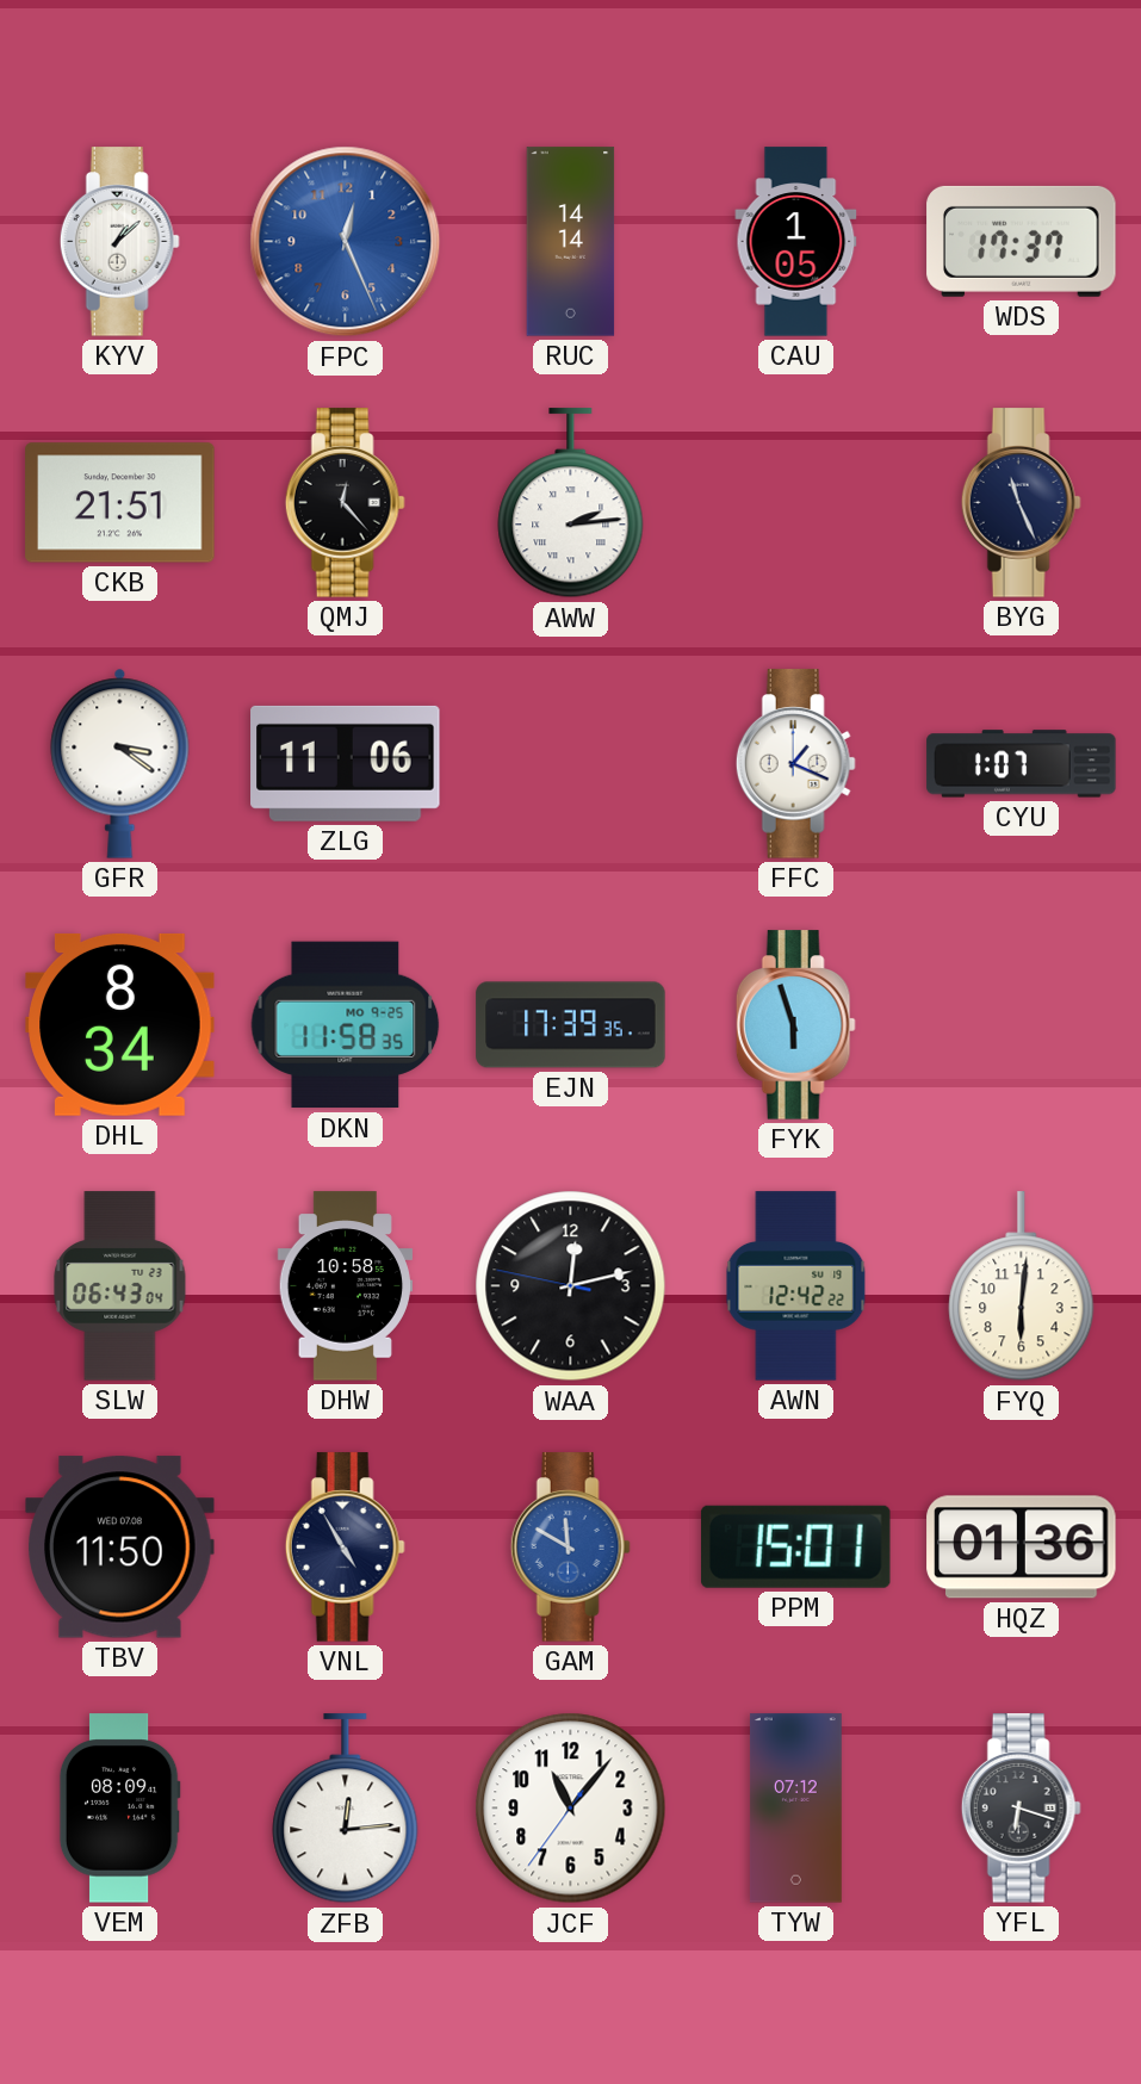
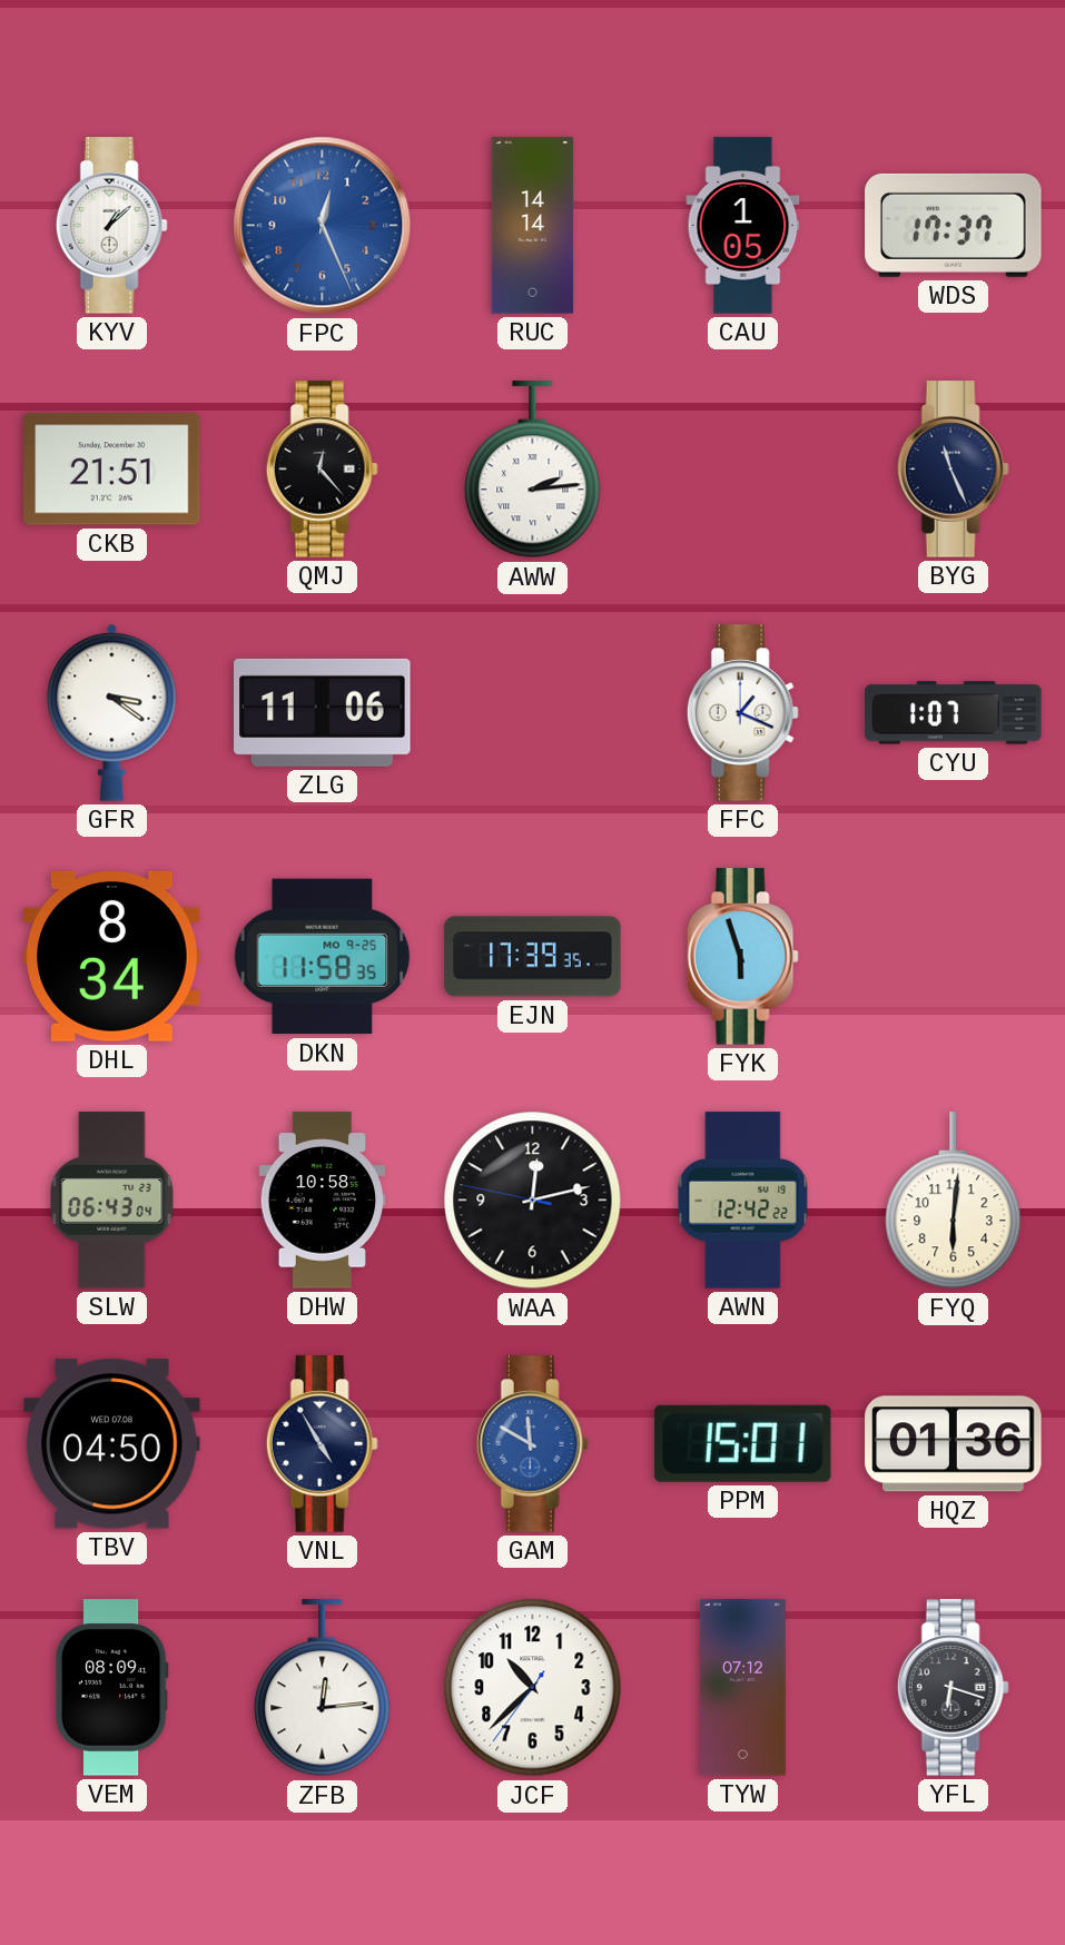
TBV: 11:50 -> 04:50 (112, 1444)
JCF: 11:06 -> 10:37 (533, 1688)
